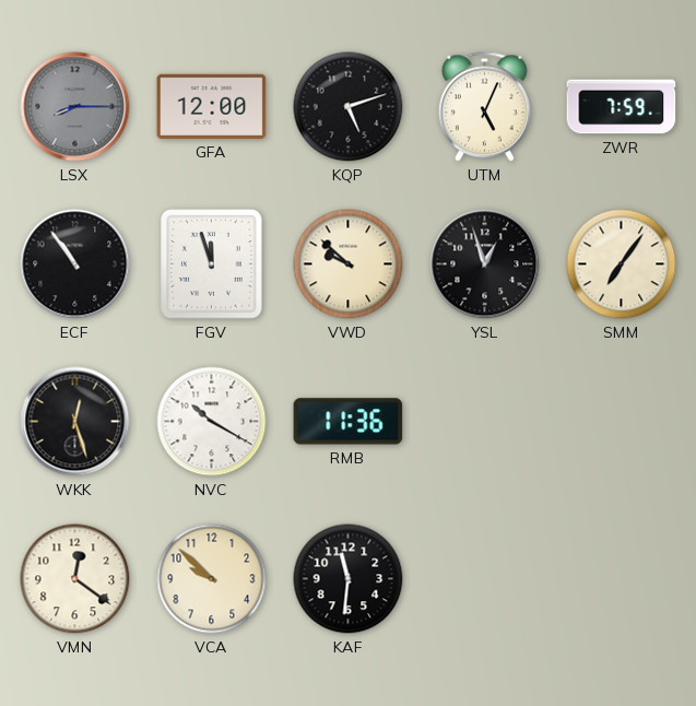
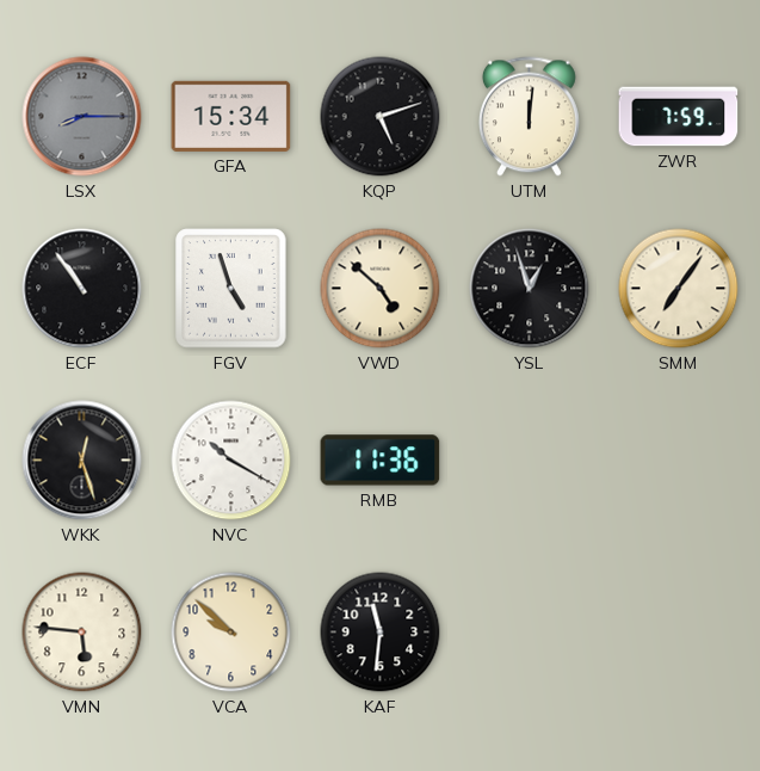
GFA: 12:00 -> 15:34 (231, 116)
UTM: 5:04 -> 12:01 (529, 117)
FGV: 11:57 -> 4:57 (231, 289)
VWD: 9:52 -> 4:52 (381, 289)
VMN: 12:21 -> 5:46 (82, 633)
